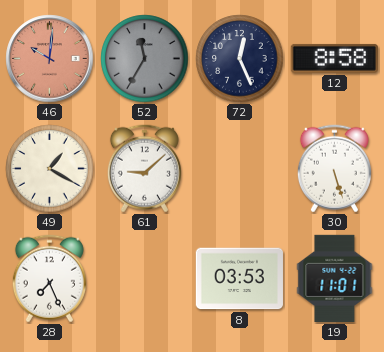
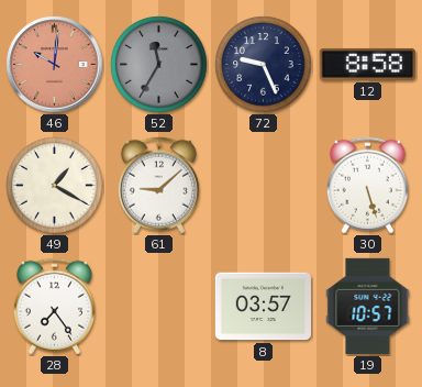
72: 12:26 -> 9:26 (264, 65)
28: 7:26 -> 7:24 (54, 307)
8: 03:53 -> 03:57 (263, 307)
19: 11:01 -> 10:57 (368, 306)
